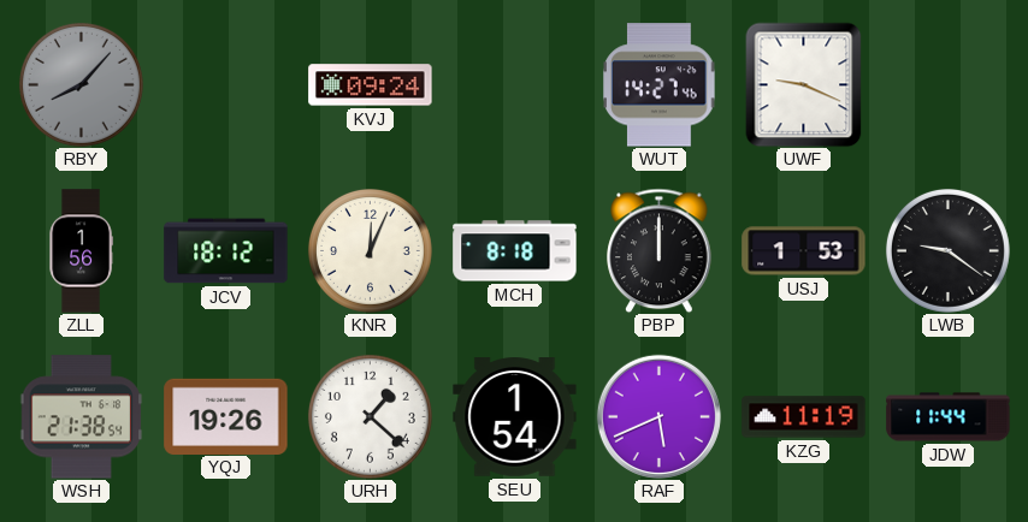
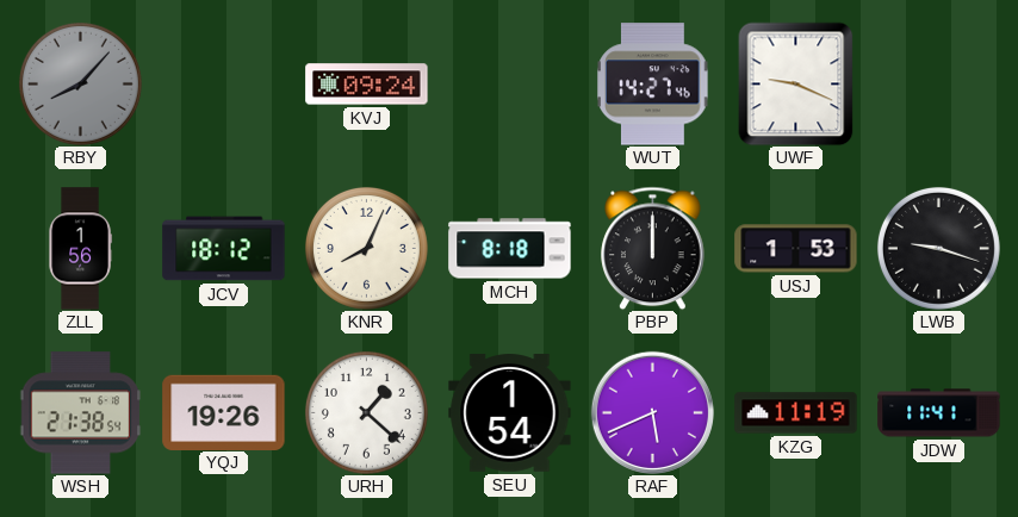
KNR: 12:04 -> 8:04 (366, 248)
LWB: 9:21 -> 9:18 (938, 248)
JDW: 11:44 -> 11:41 (939, 413)
